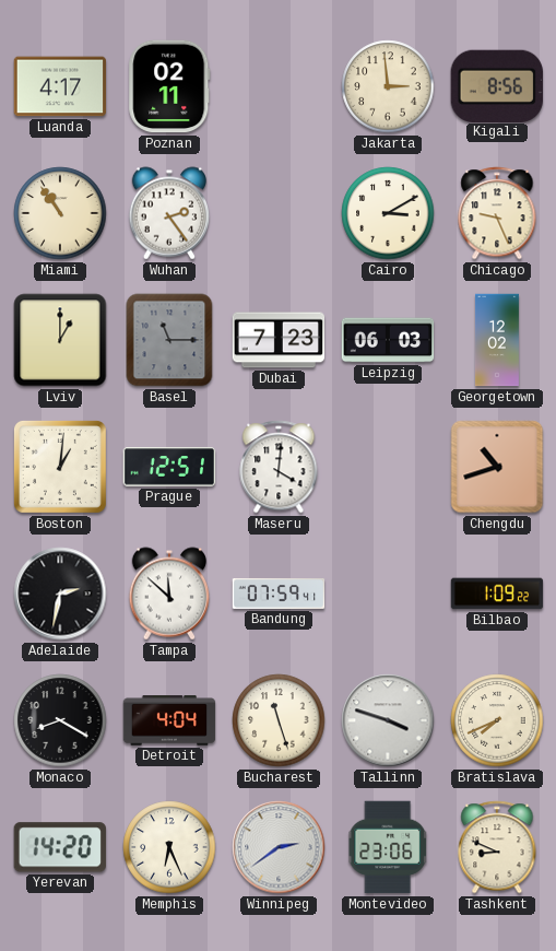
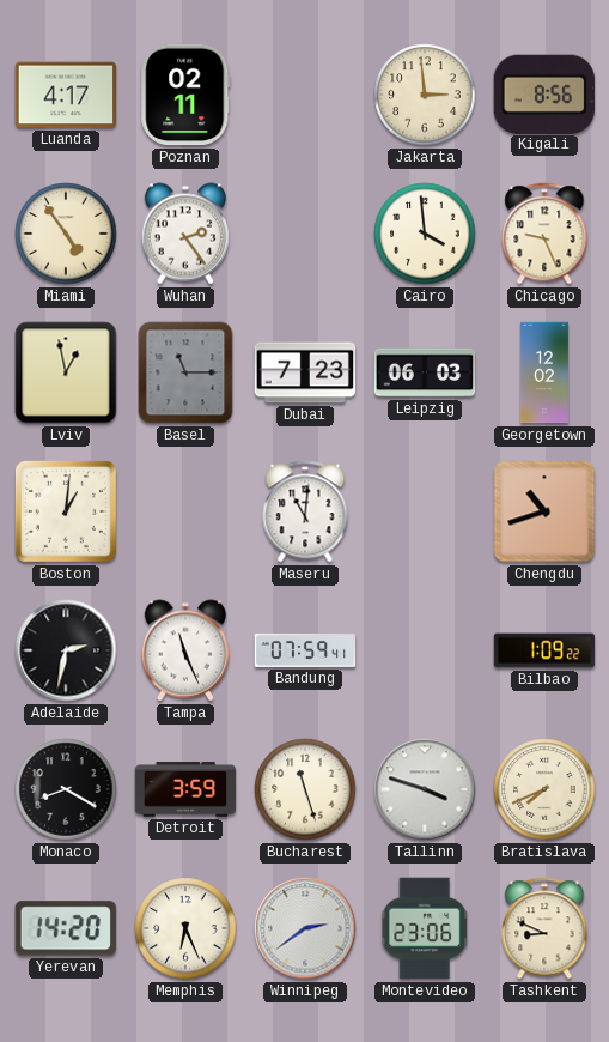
Miami: 10:54 -> 4:54 (66, 234)
Cairo: 3:10 -> 3:59 (425, 234)
Lviv: 1:00 -> 12:58 (66, 372)
Prague: 12:51 -> none (169, 467)
Maseru: 4:01 -> 11:01 (305, 511)
Tampa: 11:52 -> 11:26 (185, 650)
Detroit: 4:04 -> 3:59 (185, 789)
